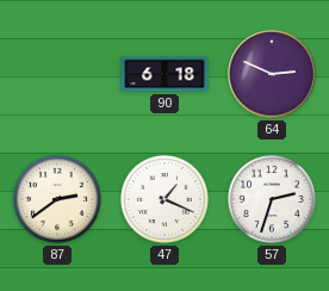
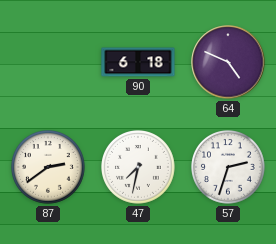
64: 2:49 -> 4:49 (228, 62)
47: 1:19 -> 7:32 (139, 168)
